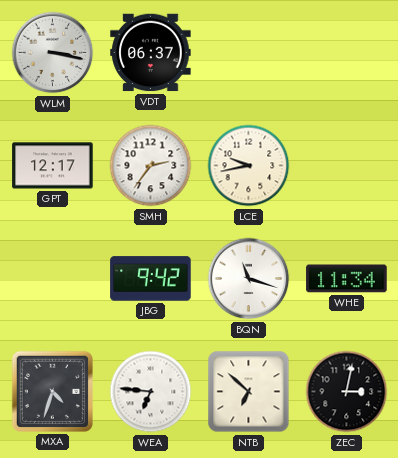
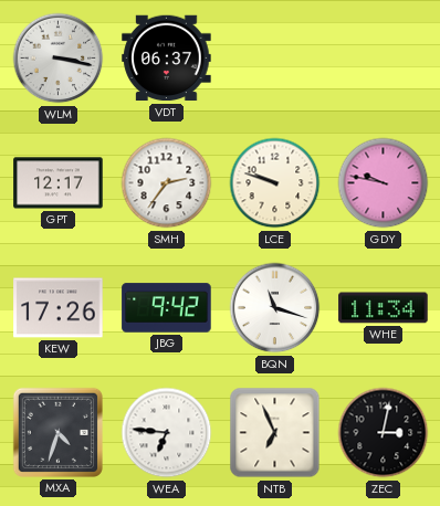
LCE: 9:43 -> 9:48 (275, 183)
GDY: none -> 9:47 (384, 183)
KEW: none -> 17:26 (59, 308)
NTB: 6:52 -> 6:56 (275, 433)
